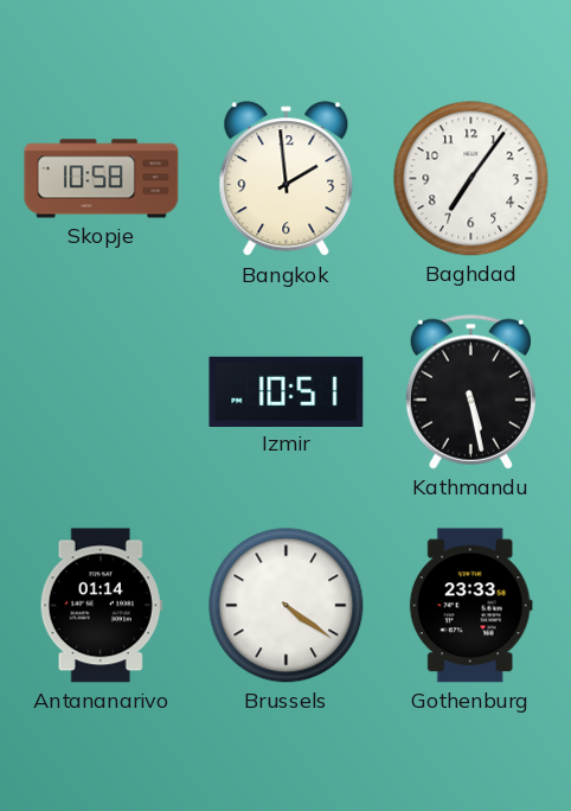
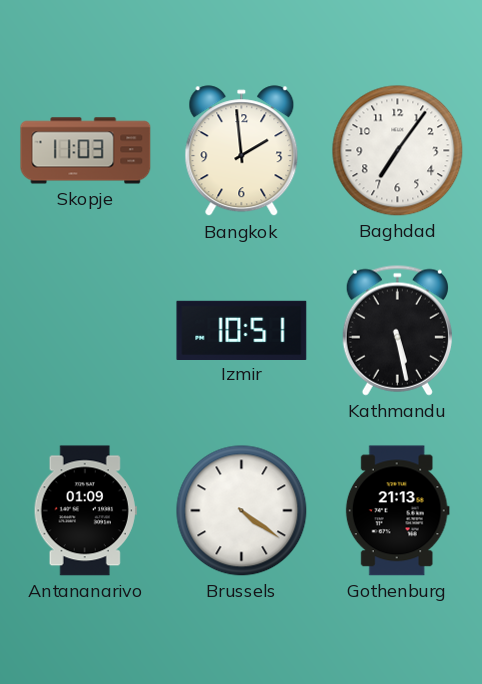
Skopje: 10:58 -> 11:03 (86, 151)
Antananarivo: 01:14 -> 01:09 (85, 511)
Gothenburg: 23:33 -> 21:13 (397, 511)
